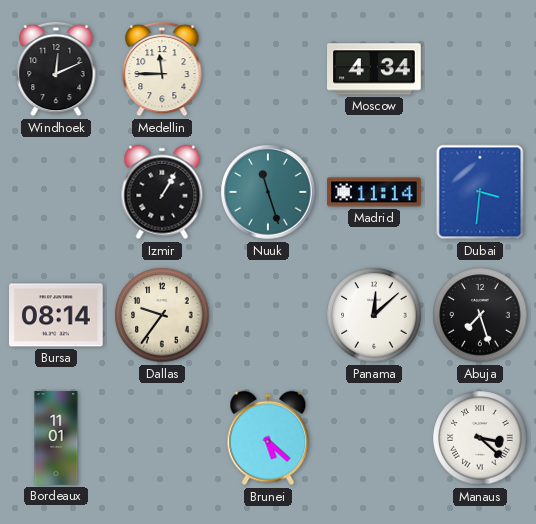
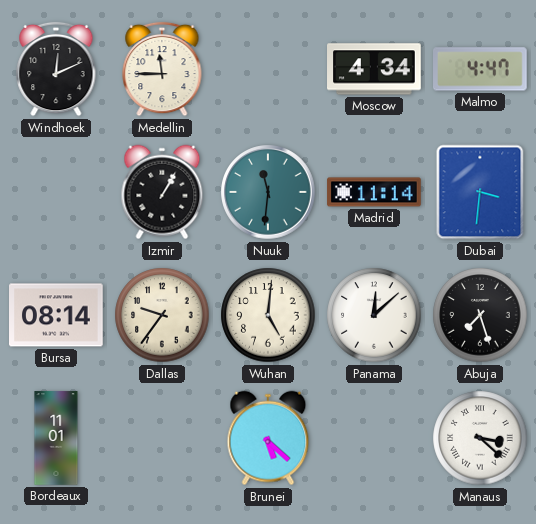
Malmo: none -> 4:47 (481, 69)
Nuuk: 11:27 -> 11:31 (268, 192)
Wuhan: none -> 5:01 (268, 315)
